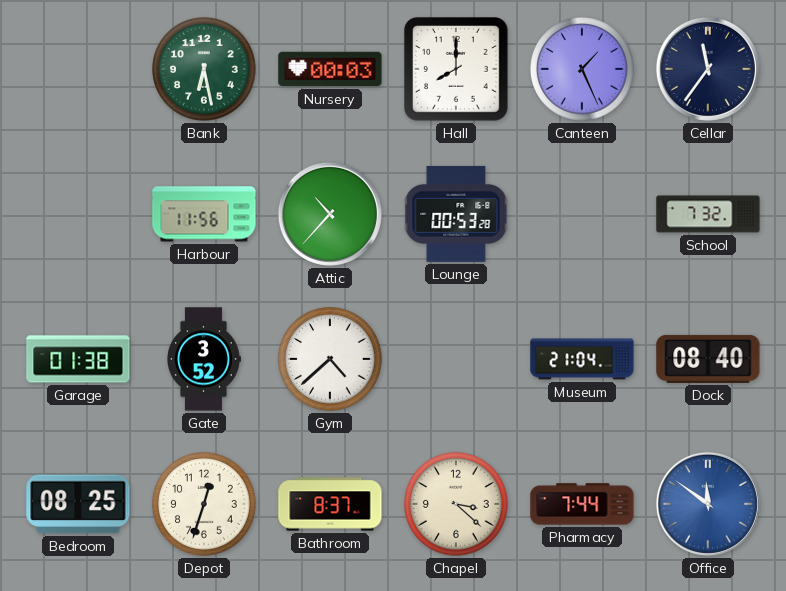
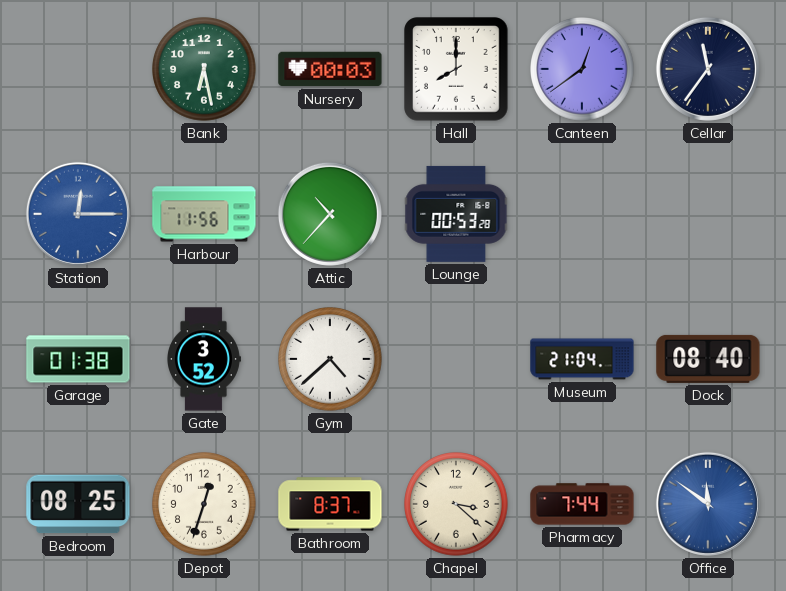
Canteen: 1:26 -> 12:39 (582, 69)
Station: none -> 12:15 (78, 214)
School: 7:32 -> none (708, 214)
